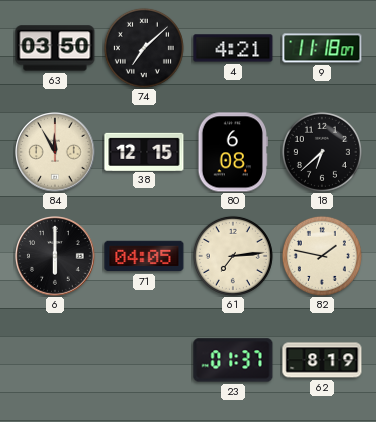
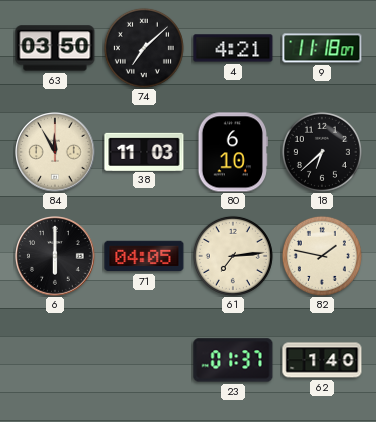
38: 12:15 -> 11:03 (144, 151)
80: 6:08 -> 6:10 (233, 152)
62: 8:19 -> 1:40 (322, 360)
